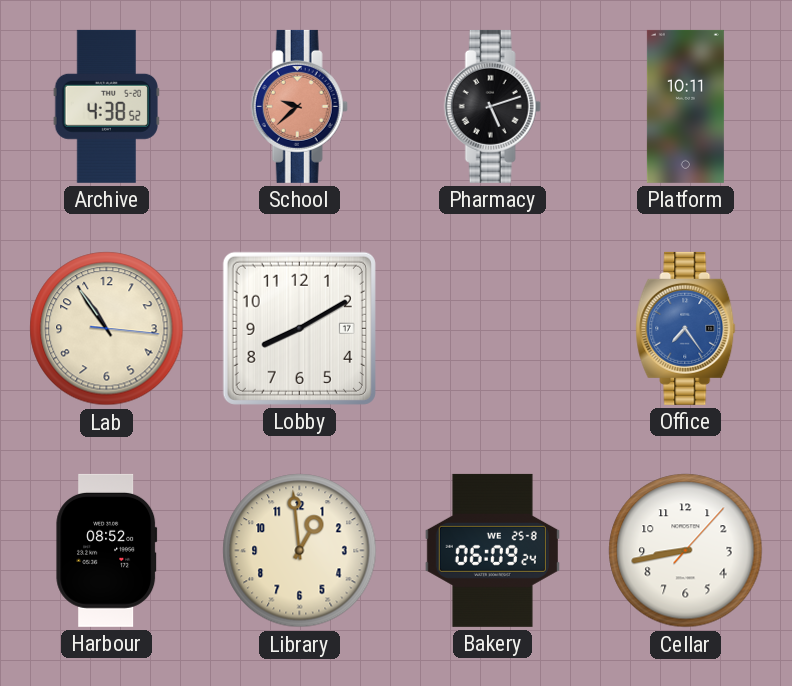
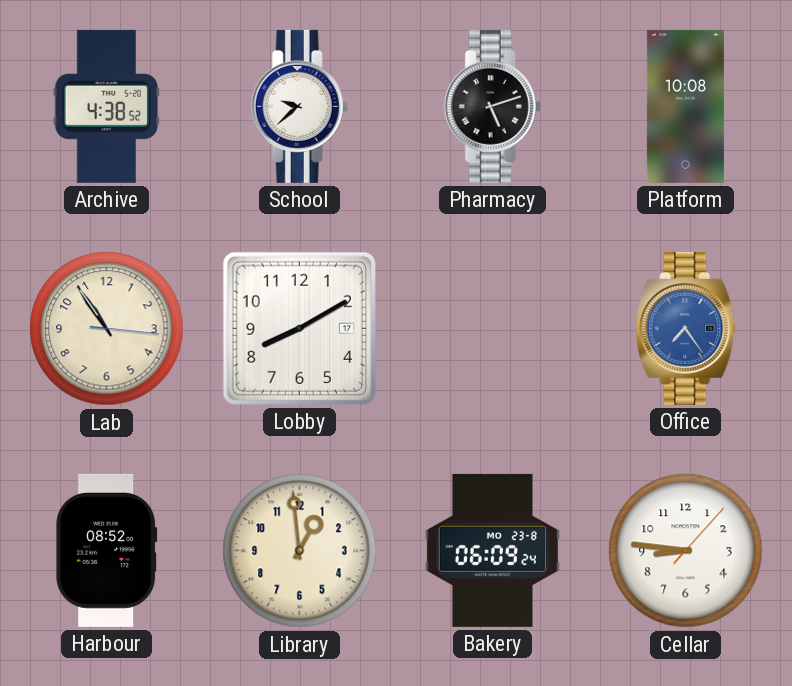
School dial: salmon -> white (299, 106)
Platform: 10:11 -> 10:08 (685, 106)
Bakery date: WE 25-8 -> MO 23-8 (492, 550)
Cellar: 8:43 -> 8:46 (686, 551)
